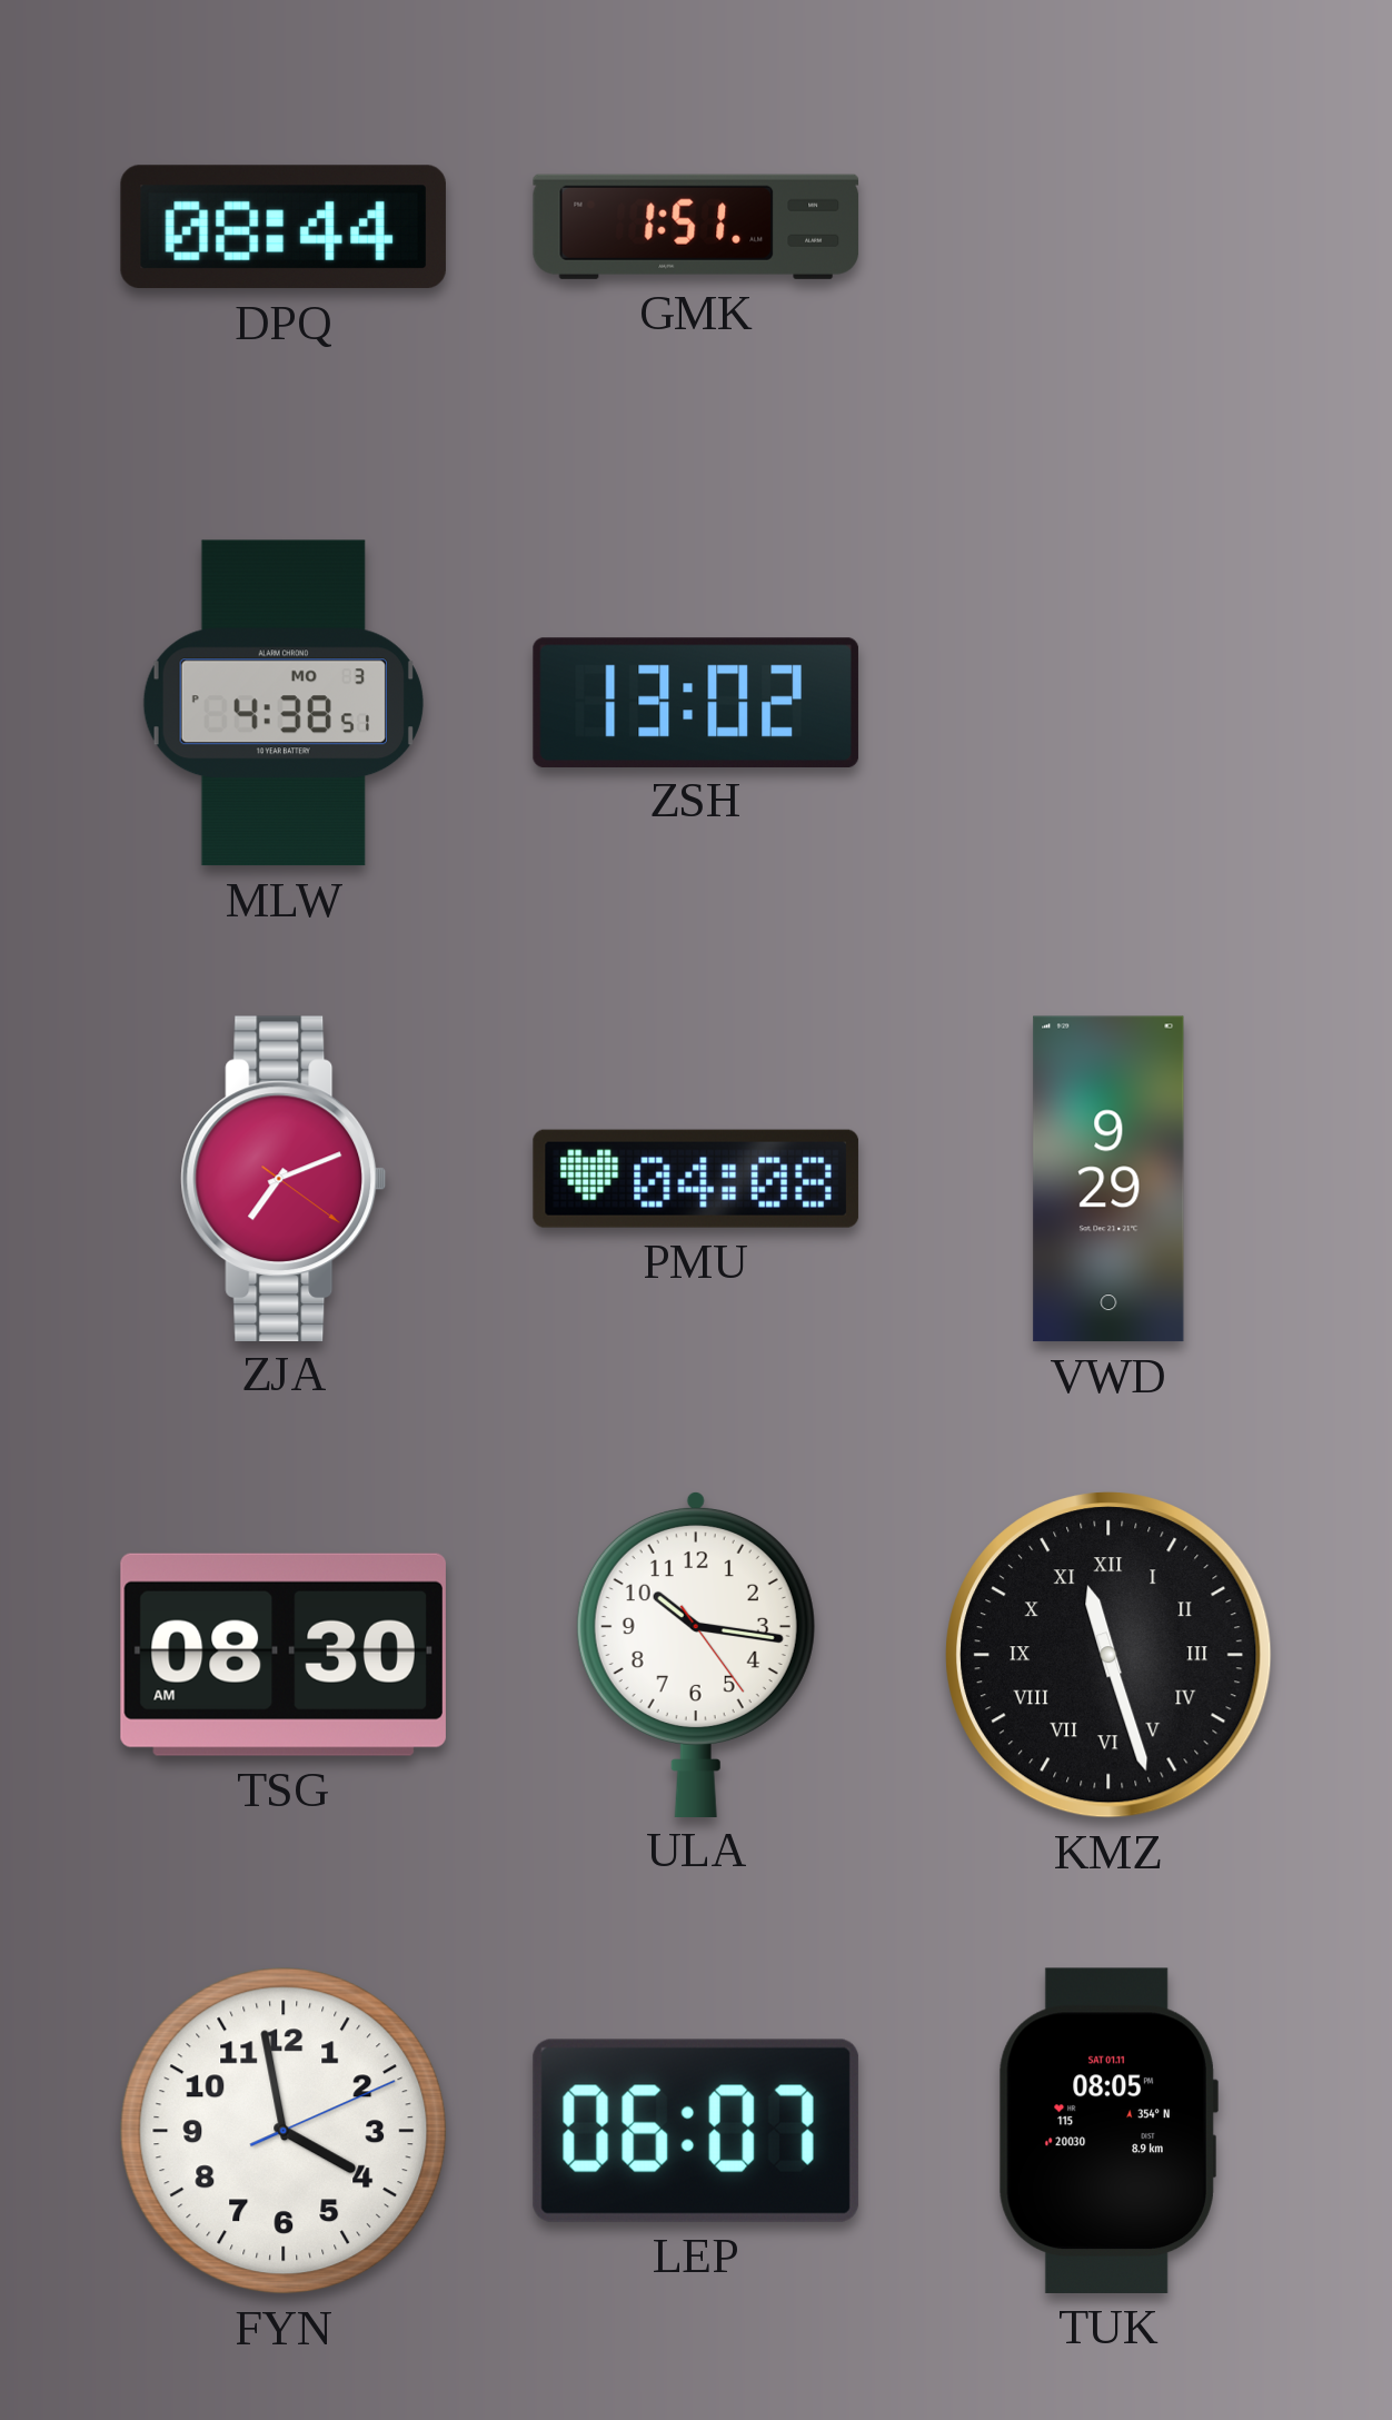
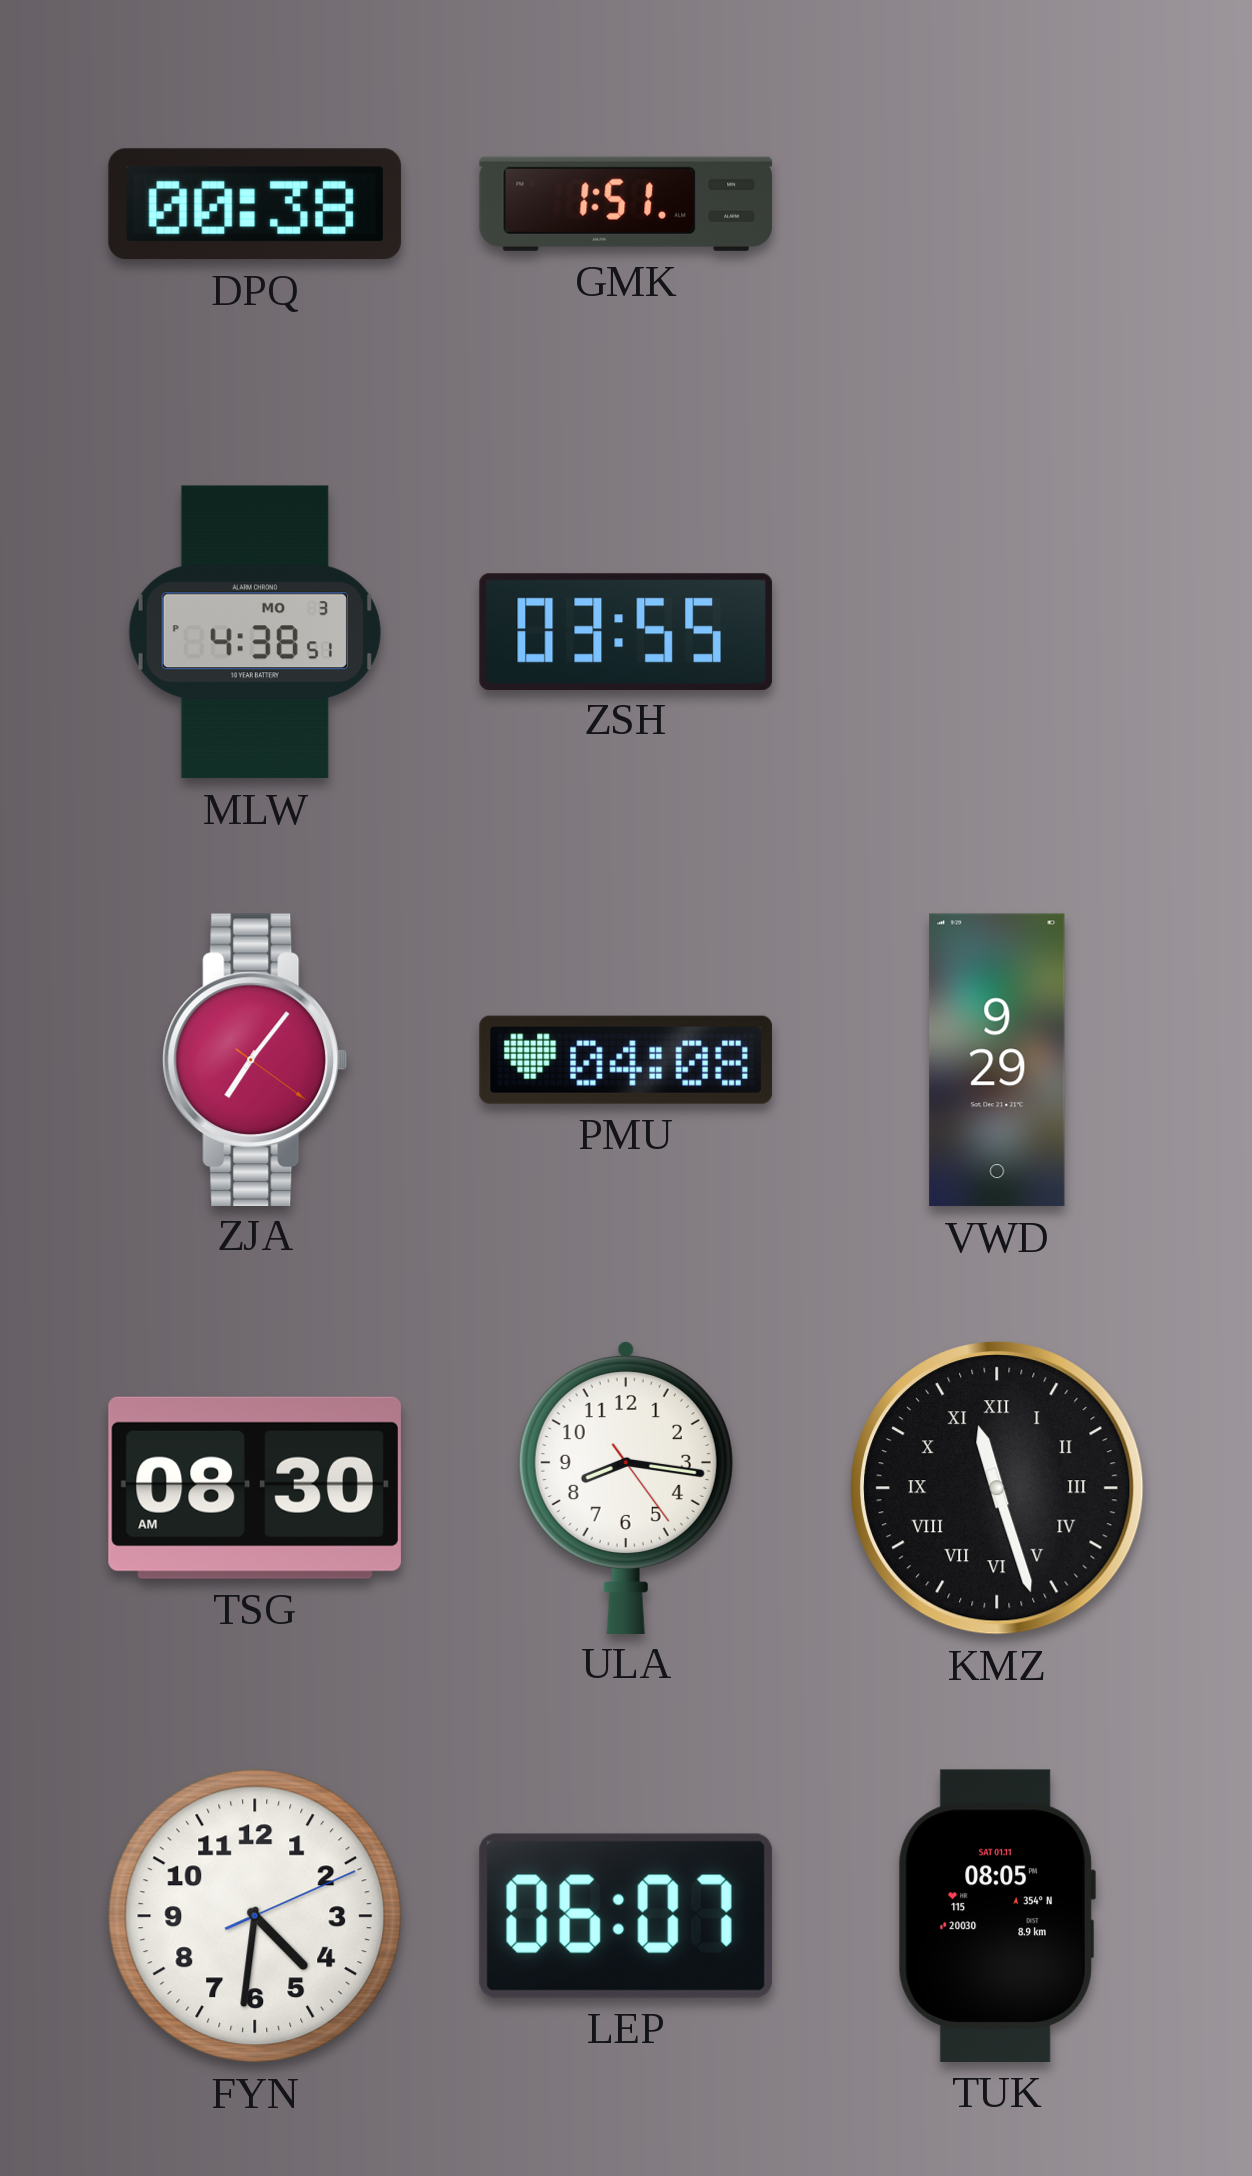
DPQ: 08:44 -> 00:38 (255, 204)
ZSH: 13:02 -> 03:55 (626, 631)
ZJA: 7:11 -> 7:06 (255, 1059)
ULA: 10:16 -> 8:16 (626, 1487)
FYN: 3:58 -> 4:31 (255, 1916)
